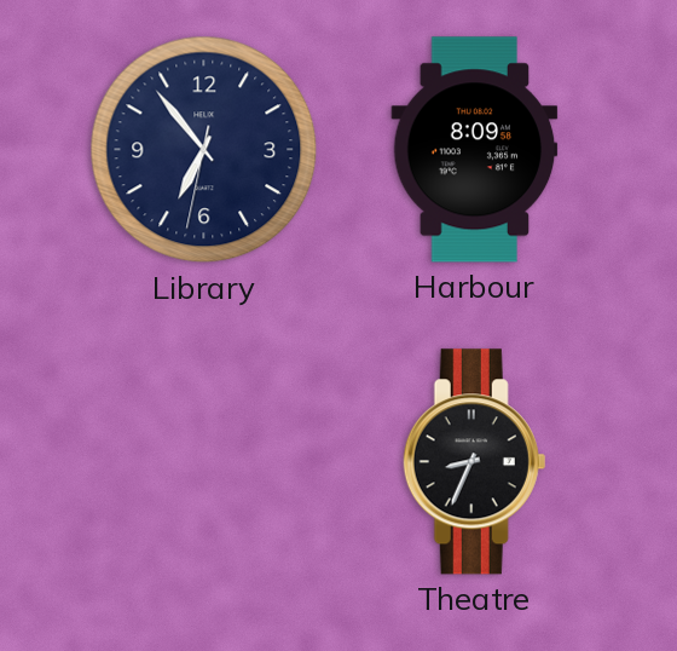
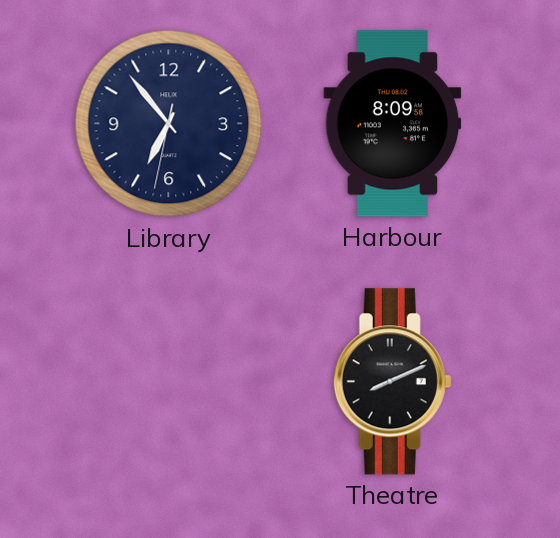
Theatre: 8:34 -> 8:11 (393, 382)
